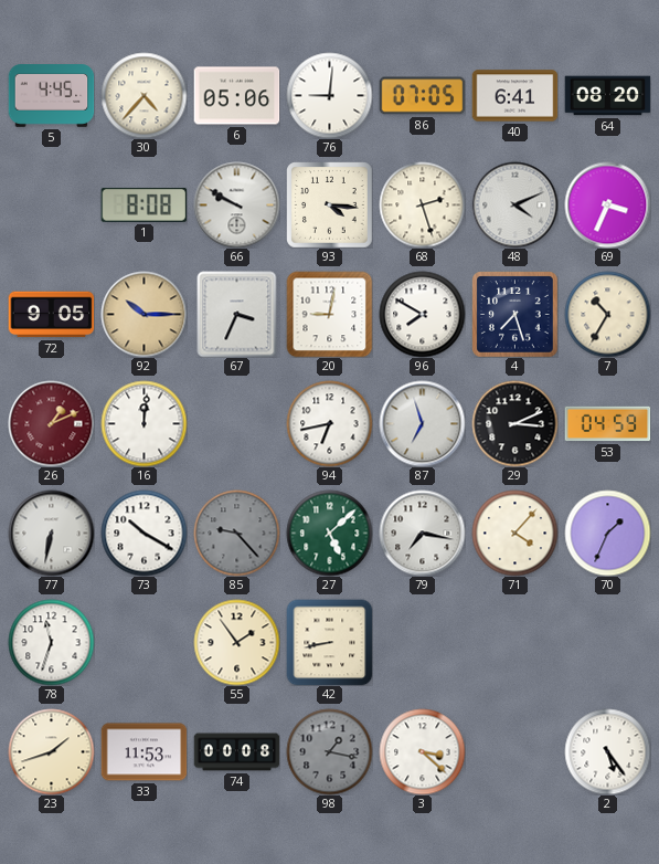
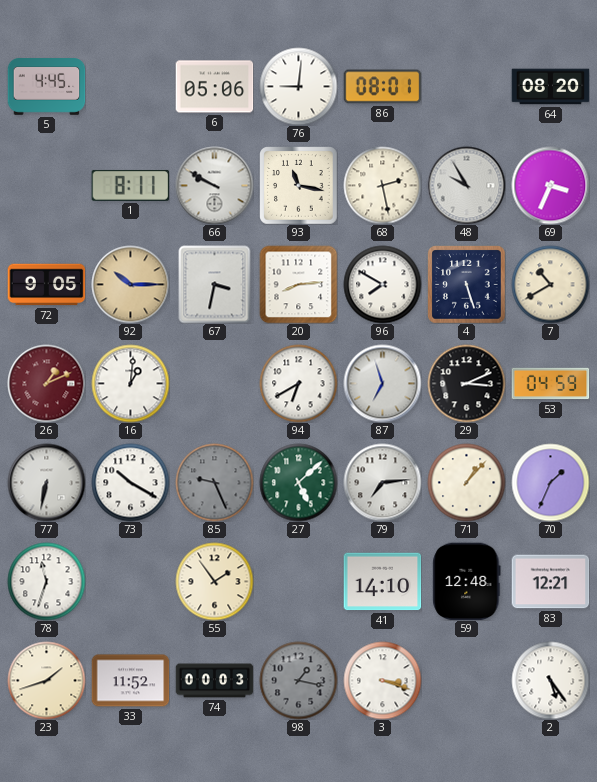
30: 4:37 -> none (144, 95)
86: 07:05 -> 08:01 (382, 87)
40: 6:41 -> none (514, 96)
1: 8:08 -> 8:11 (130, 185)
93: 4:16 -> 11:17 (298, 185)
68: 2:27 -> 2:28 (382, 185)
48: 4:11 -> 9:55 (466, 185)
67: 3:34 -> 3:32 (215, 284)
20: 9:02 -> 8:14 (298, 284)
4: 7:27 -> 5:27 (466, 284)
7: 10:35 -> 10:40 (550, 284)
16: 12:01 -> 1:01 (130, 383)
94: 6:43 -> 6:40 (298, 383)
85: 9:23 -> 9:26 (214, 482)
79: 7:17 -> 7:14 (382, 482)
71: 4:07 -> 1:07 (466, 482)
42: 8:43 -> none (329, 642)
41: none -> 14:10 (382, 582)
59: none -> 12:48 (467, 581)
83: none -> 12:21 (550, 582)
33: 11:53 -> 11:52 (130, 681)
74: 00:08 -> 00:03 (214, 681)
3: 3:22 -> 3:18 (382, 680)
